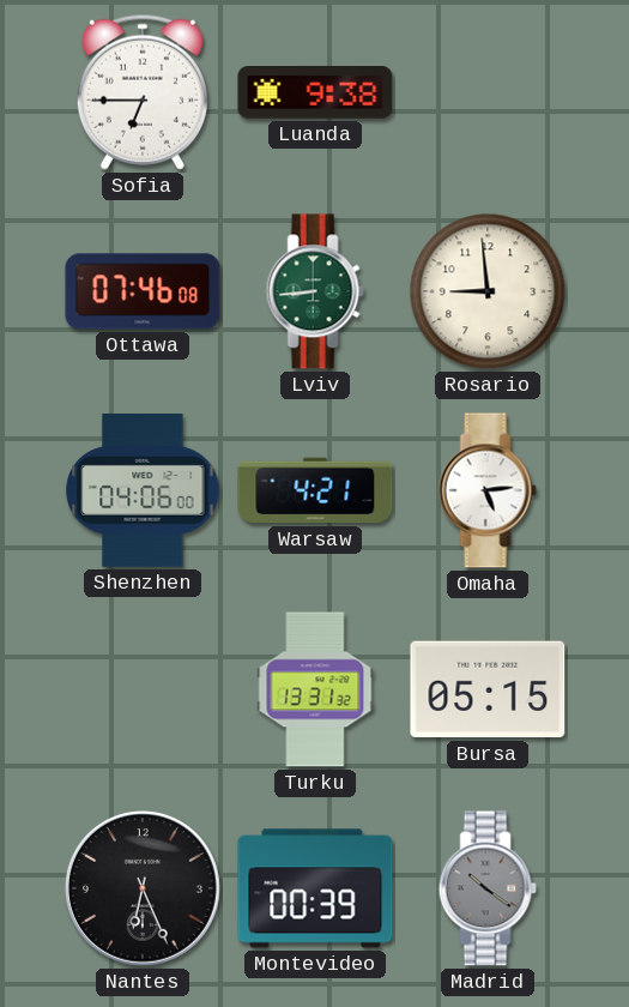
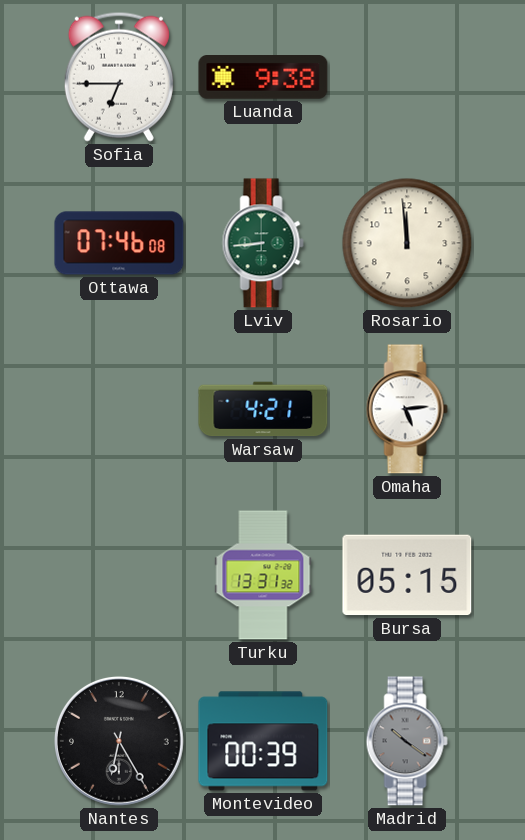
Rosario: 8:59 -> 11:59 (407, 243)
Shenzhen: 04:06 -> none (143, 490)
Nantes: 6:26 -> 6:25 (119, 741)
